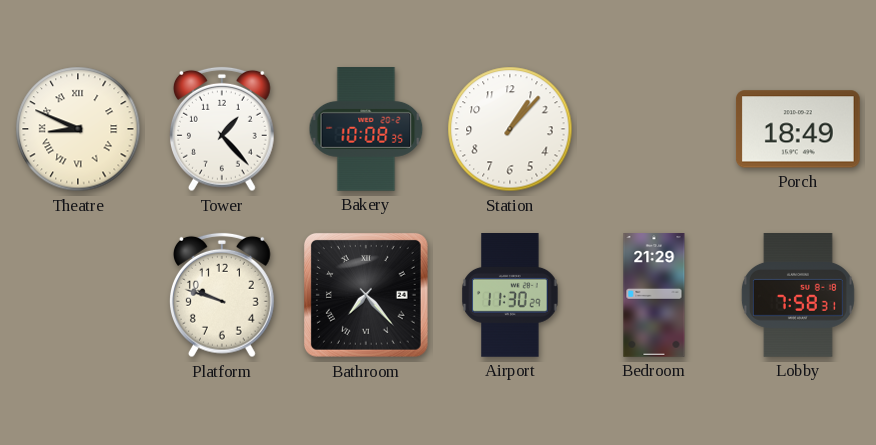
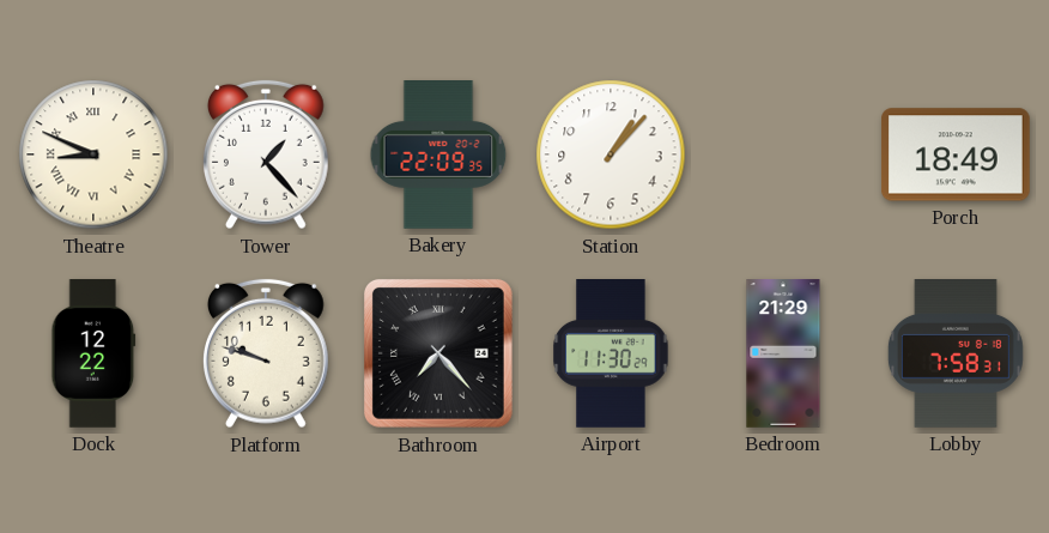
Bakery: 10:08 -> 22:09 (438, 156)
Dock: none -> 12:22 (93, 353)
